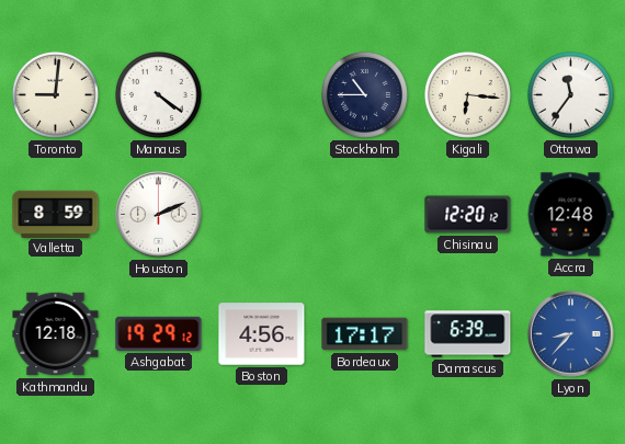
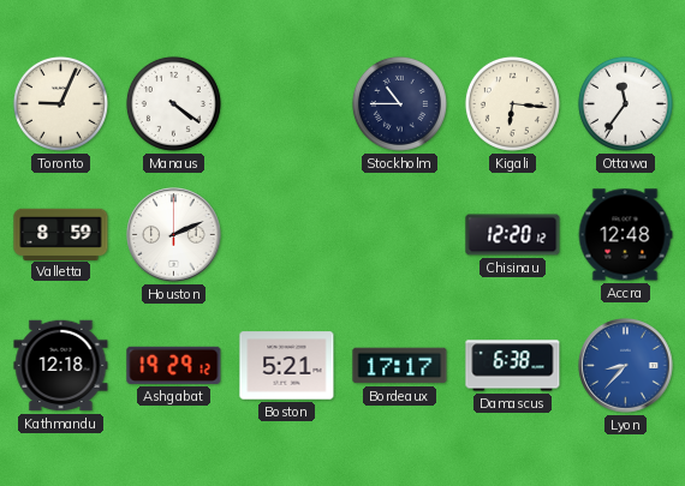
Toronto: 9:01 -> 9:04 (60, 103)
Boston: 4:56 -> 5:21 (287, 366)
Damascus: 6:39 -> 6:38 (513, 366)
